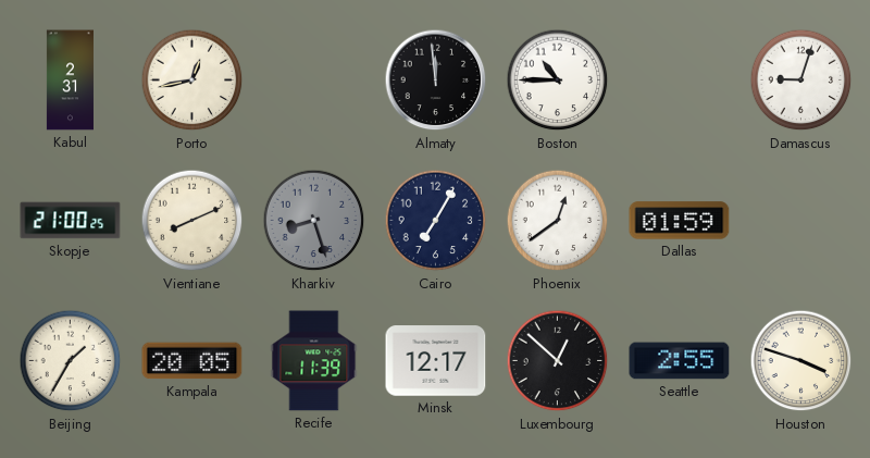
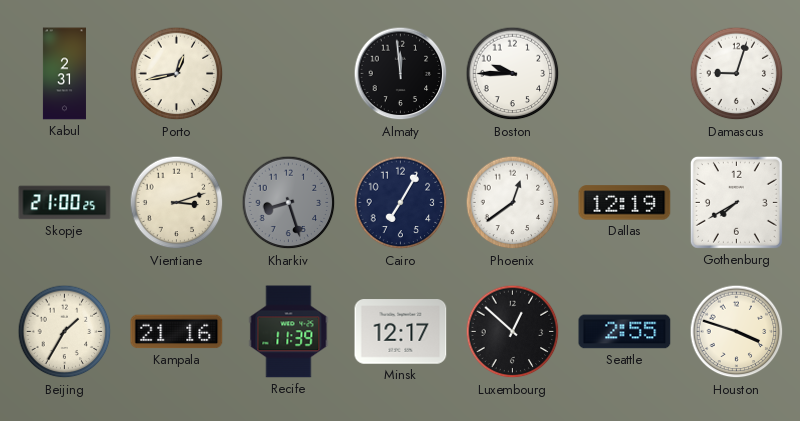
Boston: 10:45 -> 9:45 (513, 74)
Vientiane: 8:11 -> 3:12 (177, 203)
Dallas: 01:59 -> 12:19 (625, 203)
Gothenburg: none -> 7:40 (736, 202)
Kampala: 20:05 -> 21:16 (177, 332)
